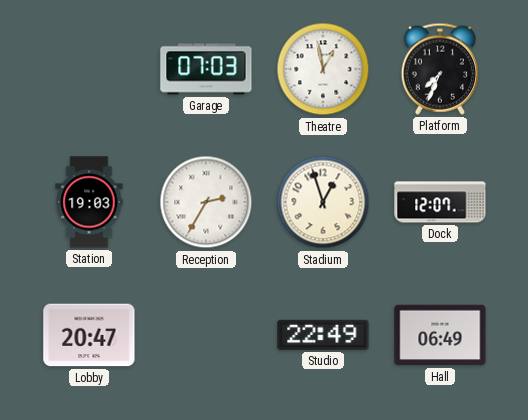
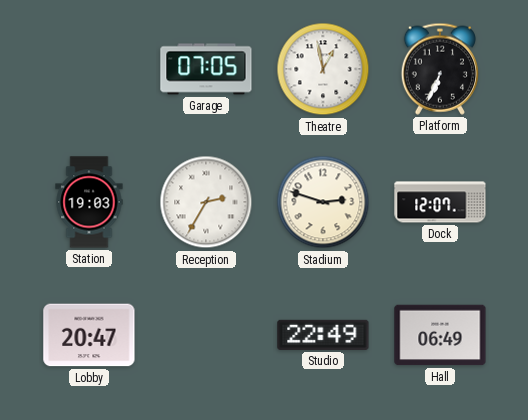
Garage: 07:03 -> 07:05 (206, 69)
Platform: 7:34 -> 6:34 (440, 69)
Stadium: 12:57 -> 2:48 (323, 202)
